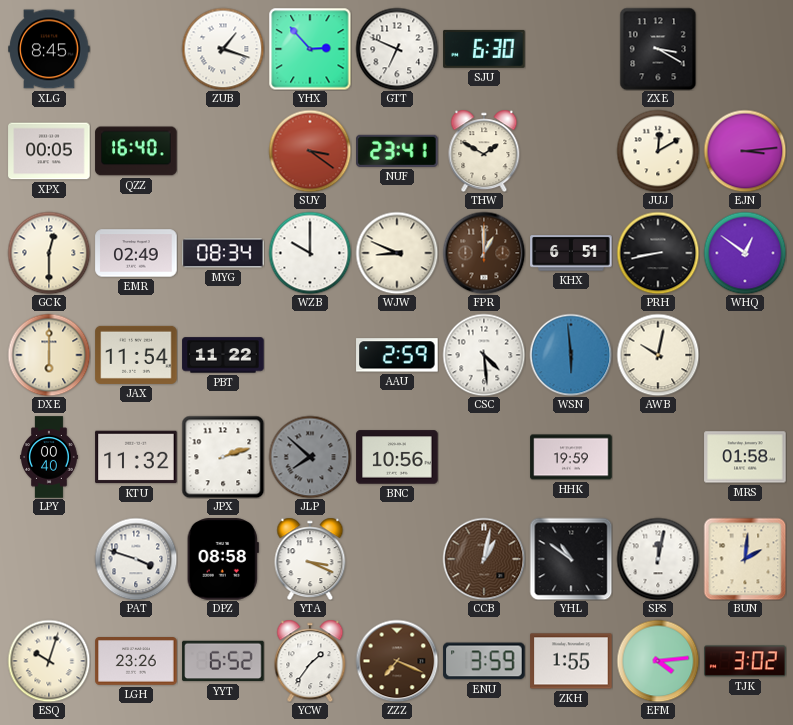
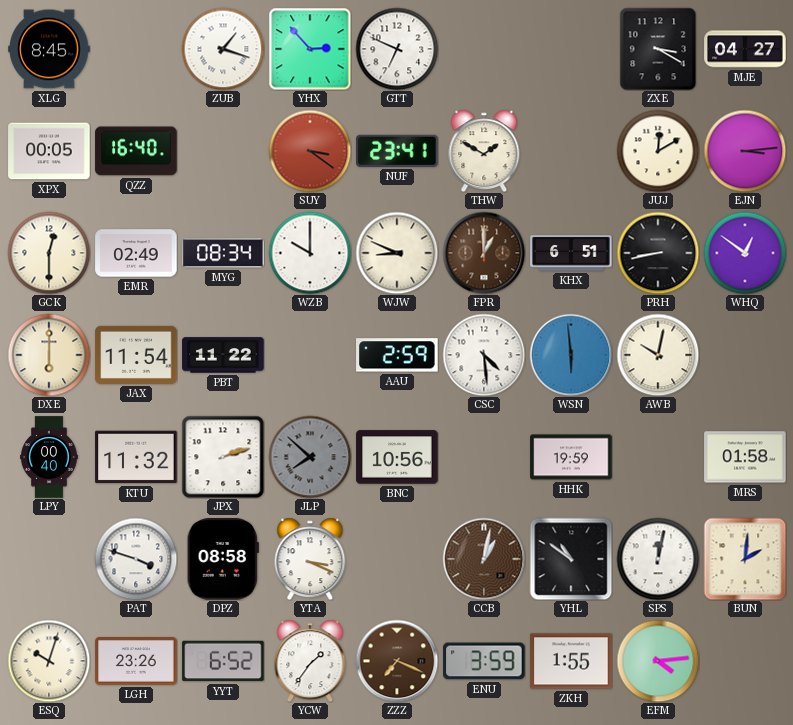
SJU: 6:30 -> none (484, 49)
MJE: none -> 04:27 (745, 49)
TJK: 3:02 -> none (745, 661)
